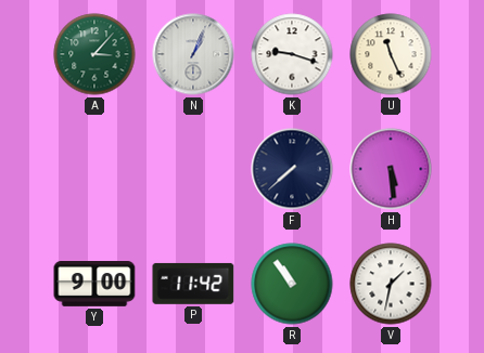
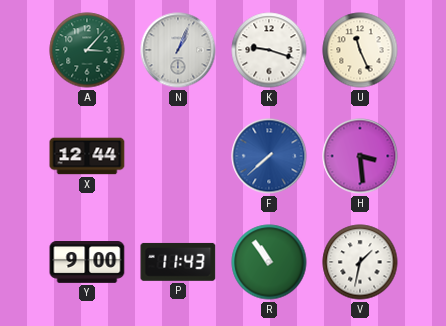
X: none -> 12:44 (87, 156)
F dial: navy -> blue (269, 156)
H: 5:29 -> 3:29 (360, 156)
P: 11:42 -> 11:43 (178, 262)
